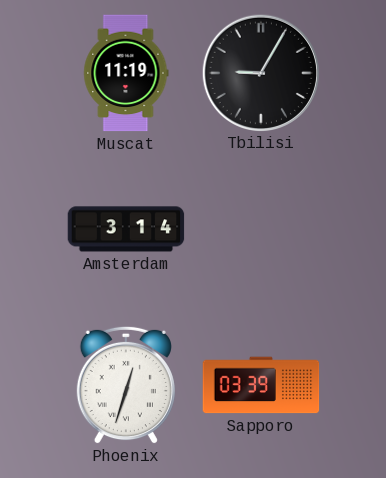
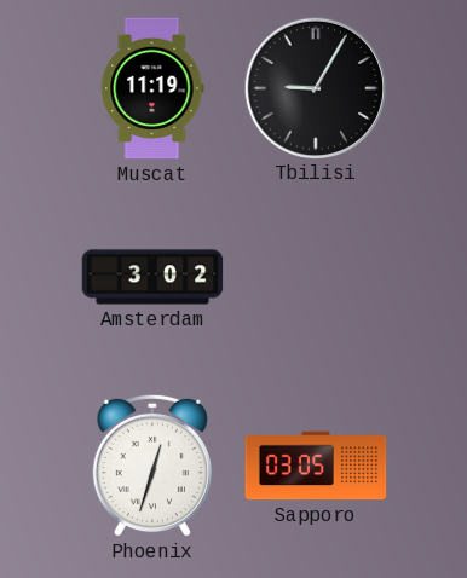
Amsterdam: 3:14 -> 3:02 (152, 277)
Sapporo: 03:39 -> 03:05 (316, 466)
